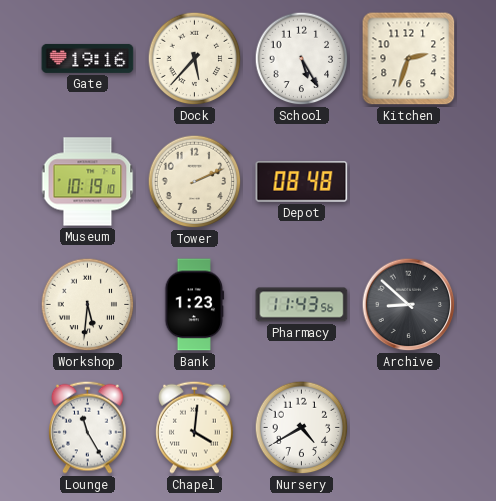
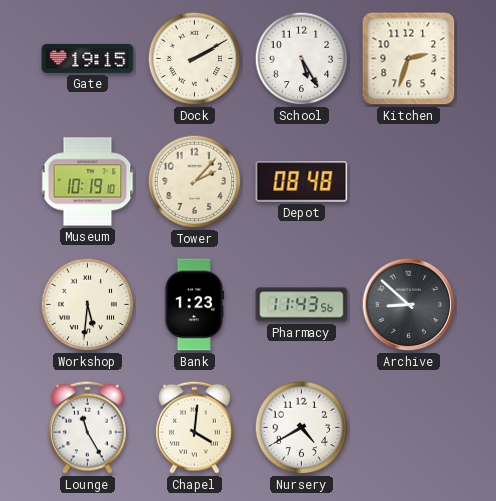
Gate: 19:16 -> 19:15 (88, 58)
Dock: 5:37 -> 2:10 (195, 59)
Tower: 2:11 -> 2:07 (195, 182)
